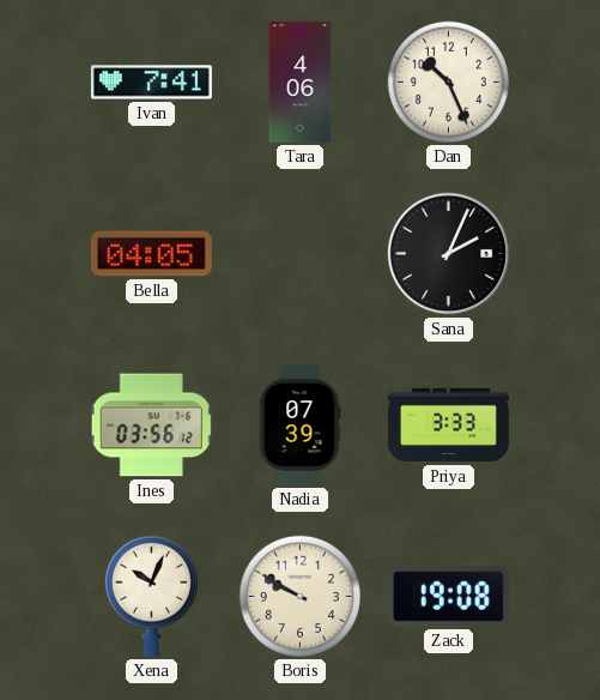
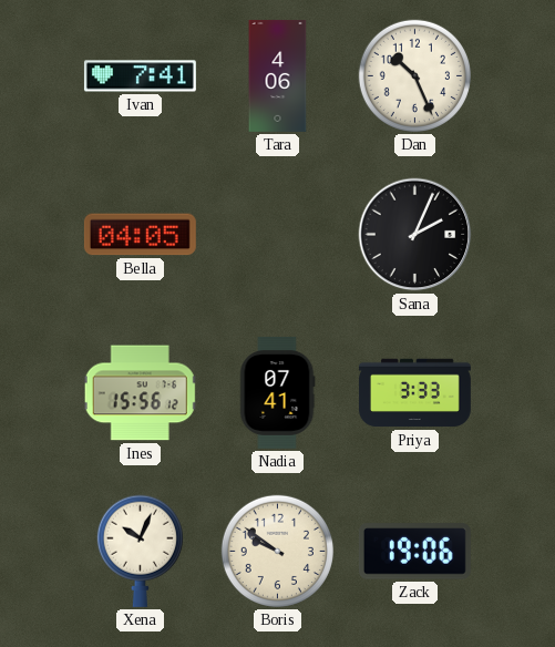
Ines: 03:56 -> 15:56 (141, 393)
Nadia: 07:39 -> 07:41 (277, 392)
Boris: 9:50 -> 9:51 (277, 551)
Zack: 19:08 -> 19:06 (414, 552)
